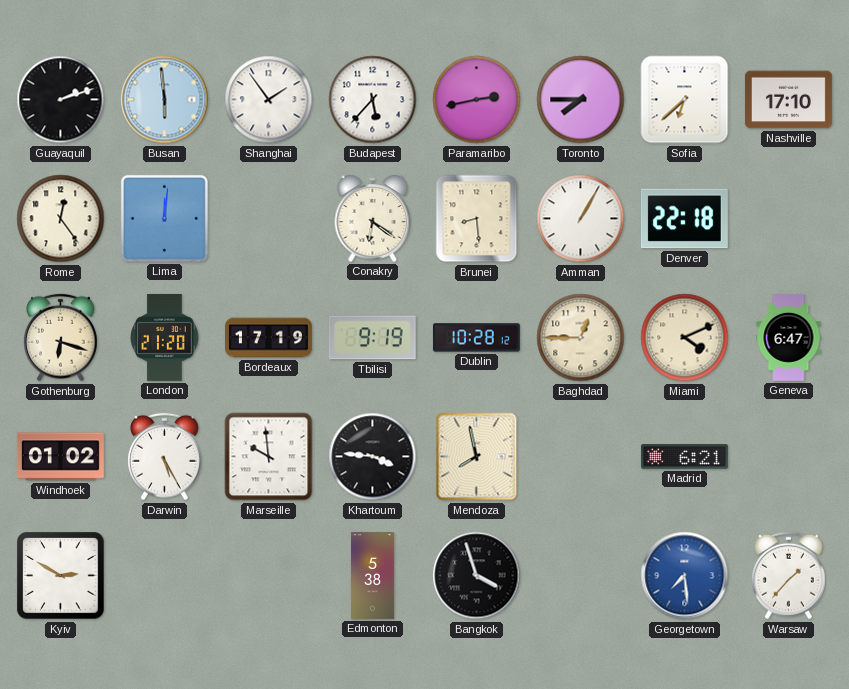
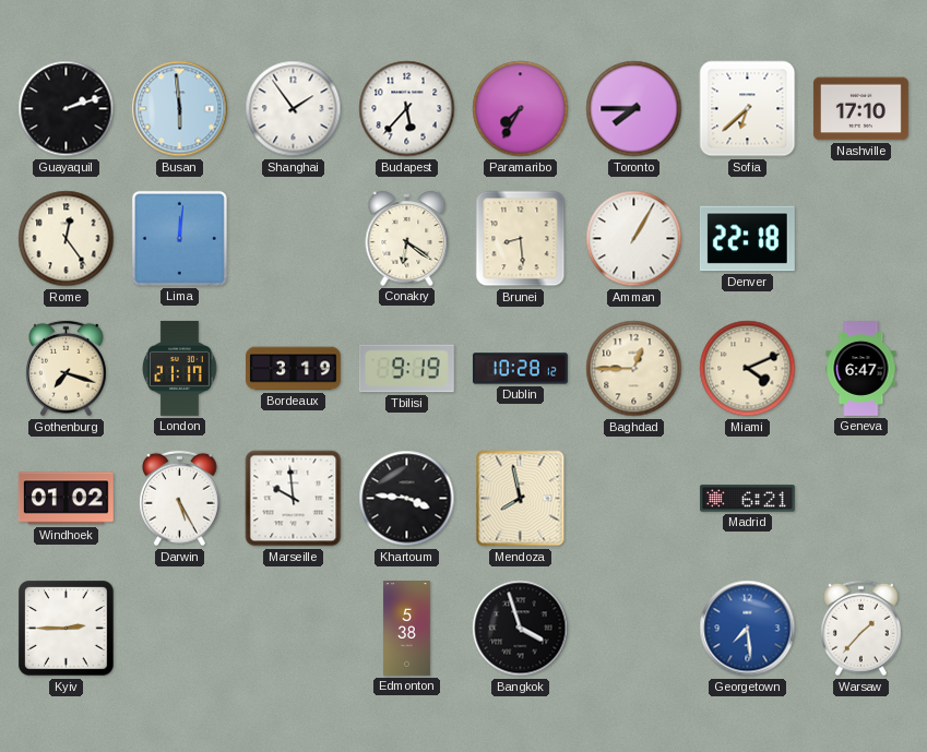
Paramaribo: 2:43 -> 7:35 (521, 109)
Gothenburg: 6:18 -> 7:18 (67, 369)
London: 21:20 -> 21:17 (180, 368)
Bordeaux: 17:19 -> 3:19 (294, 369)
Kyiv: 2:50 -> 2:45 (67, 629)
